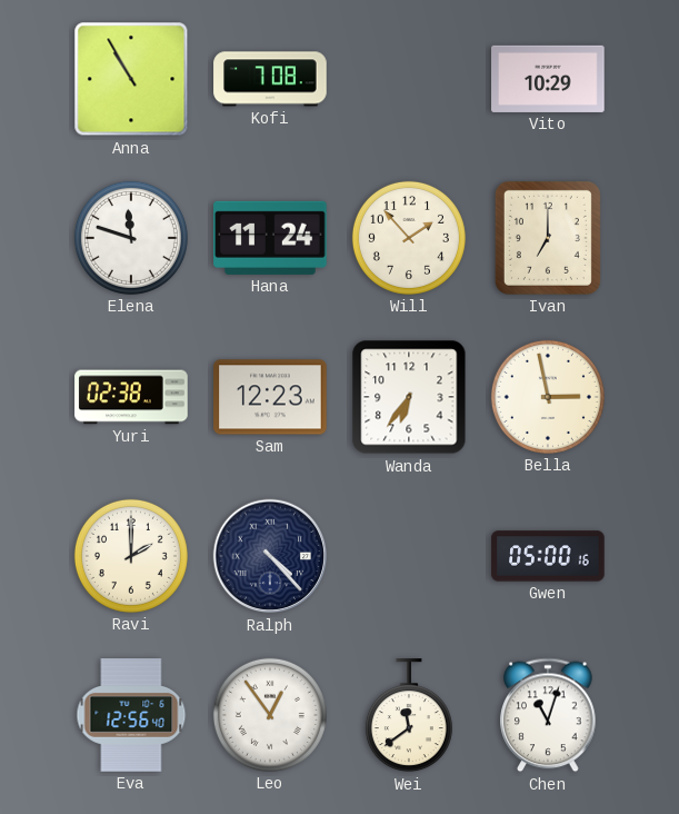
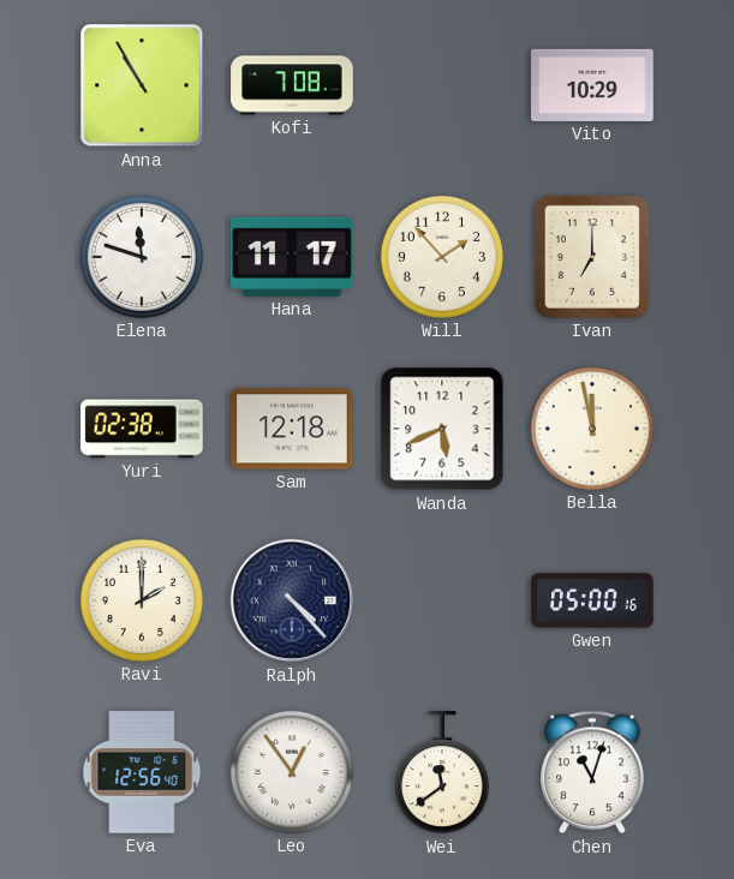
Hana: 11:24 -> 11:17 (292, 257)
Sam: 12:23 -> 12:18 (292, 429)
Wanda: 6:36 -> 5:41 (442, 429)
Bella: 2:58 -> 11:58 (592, 429)
